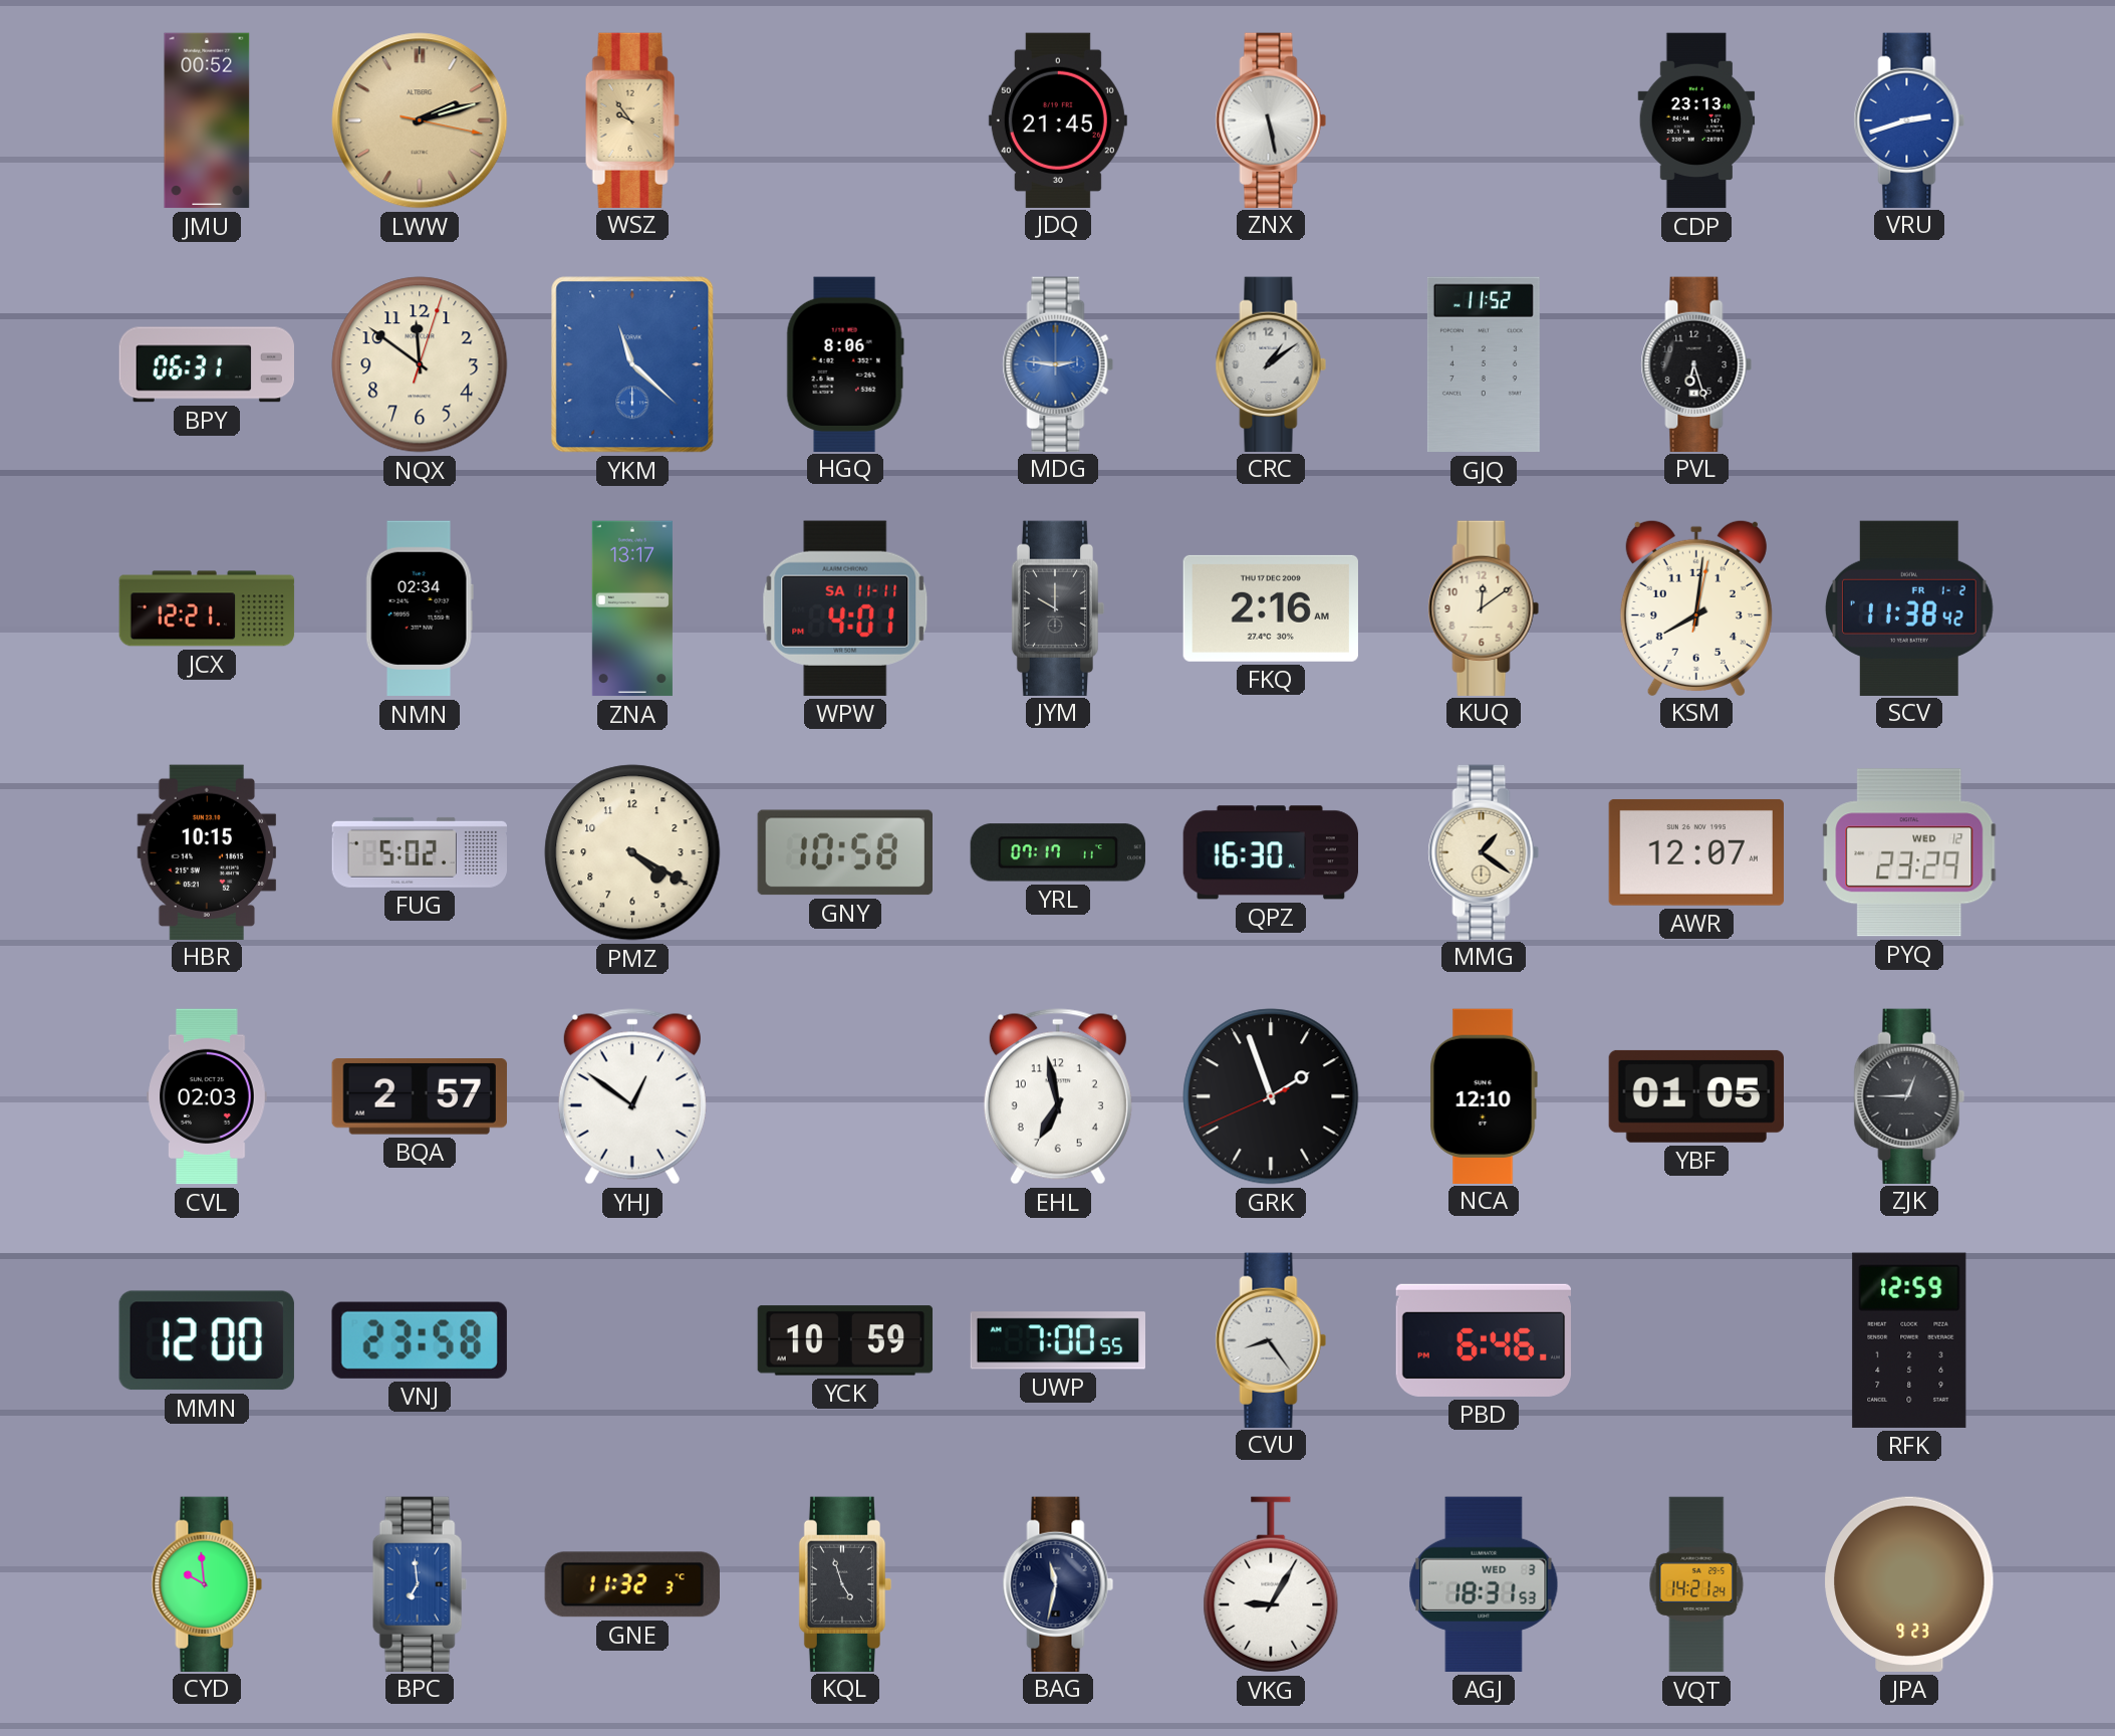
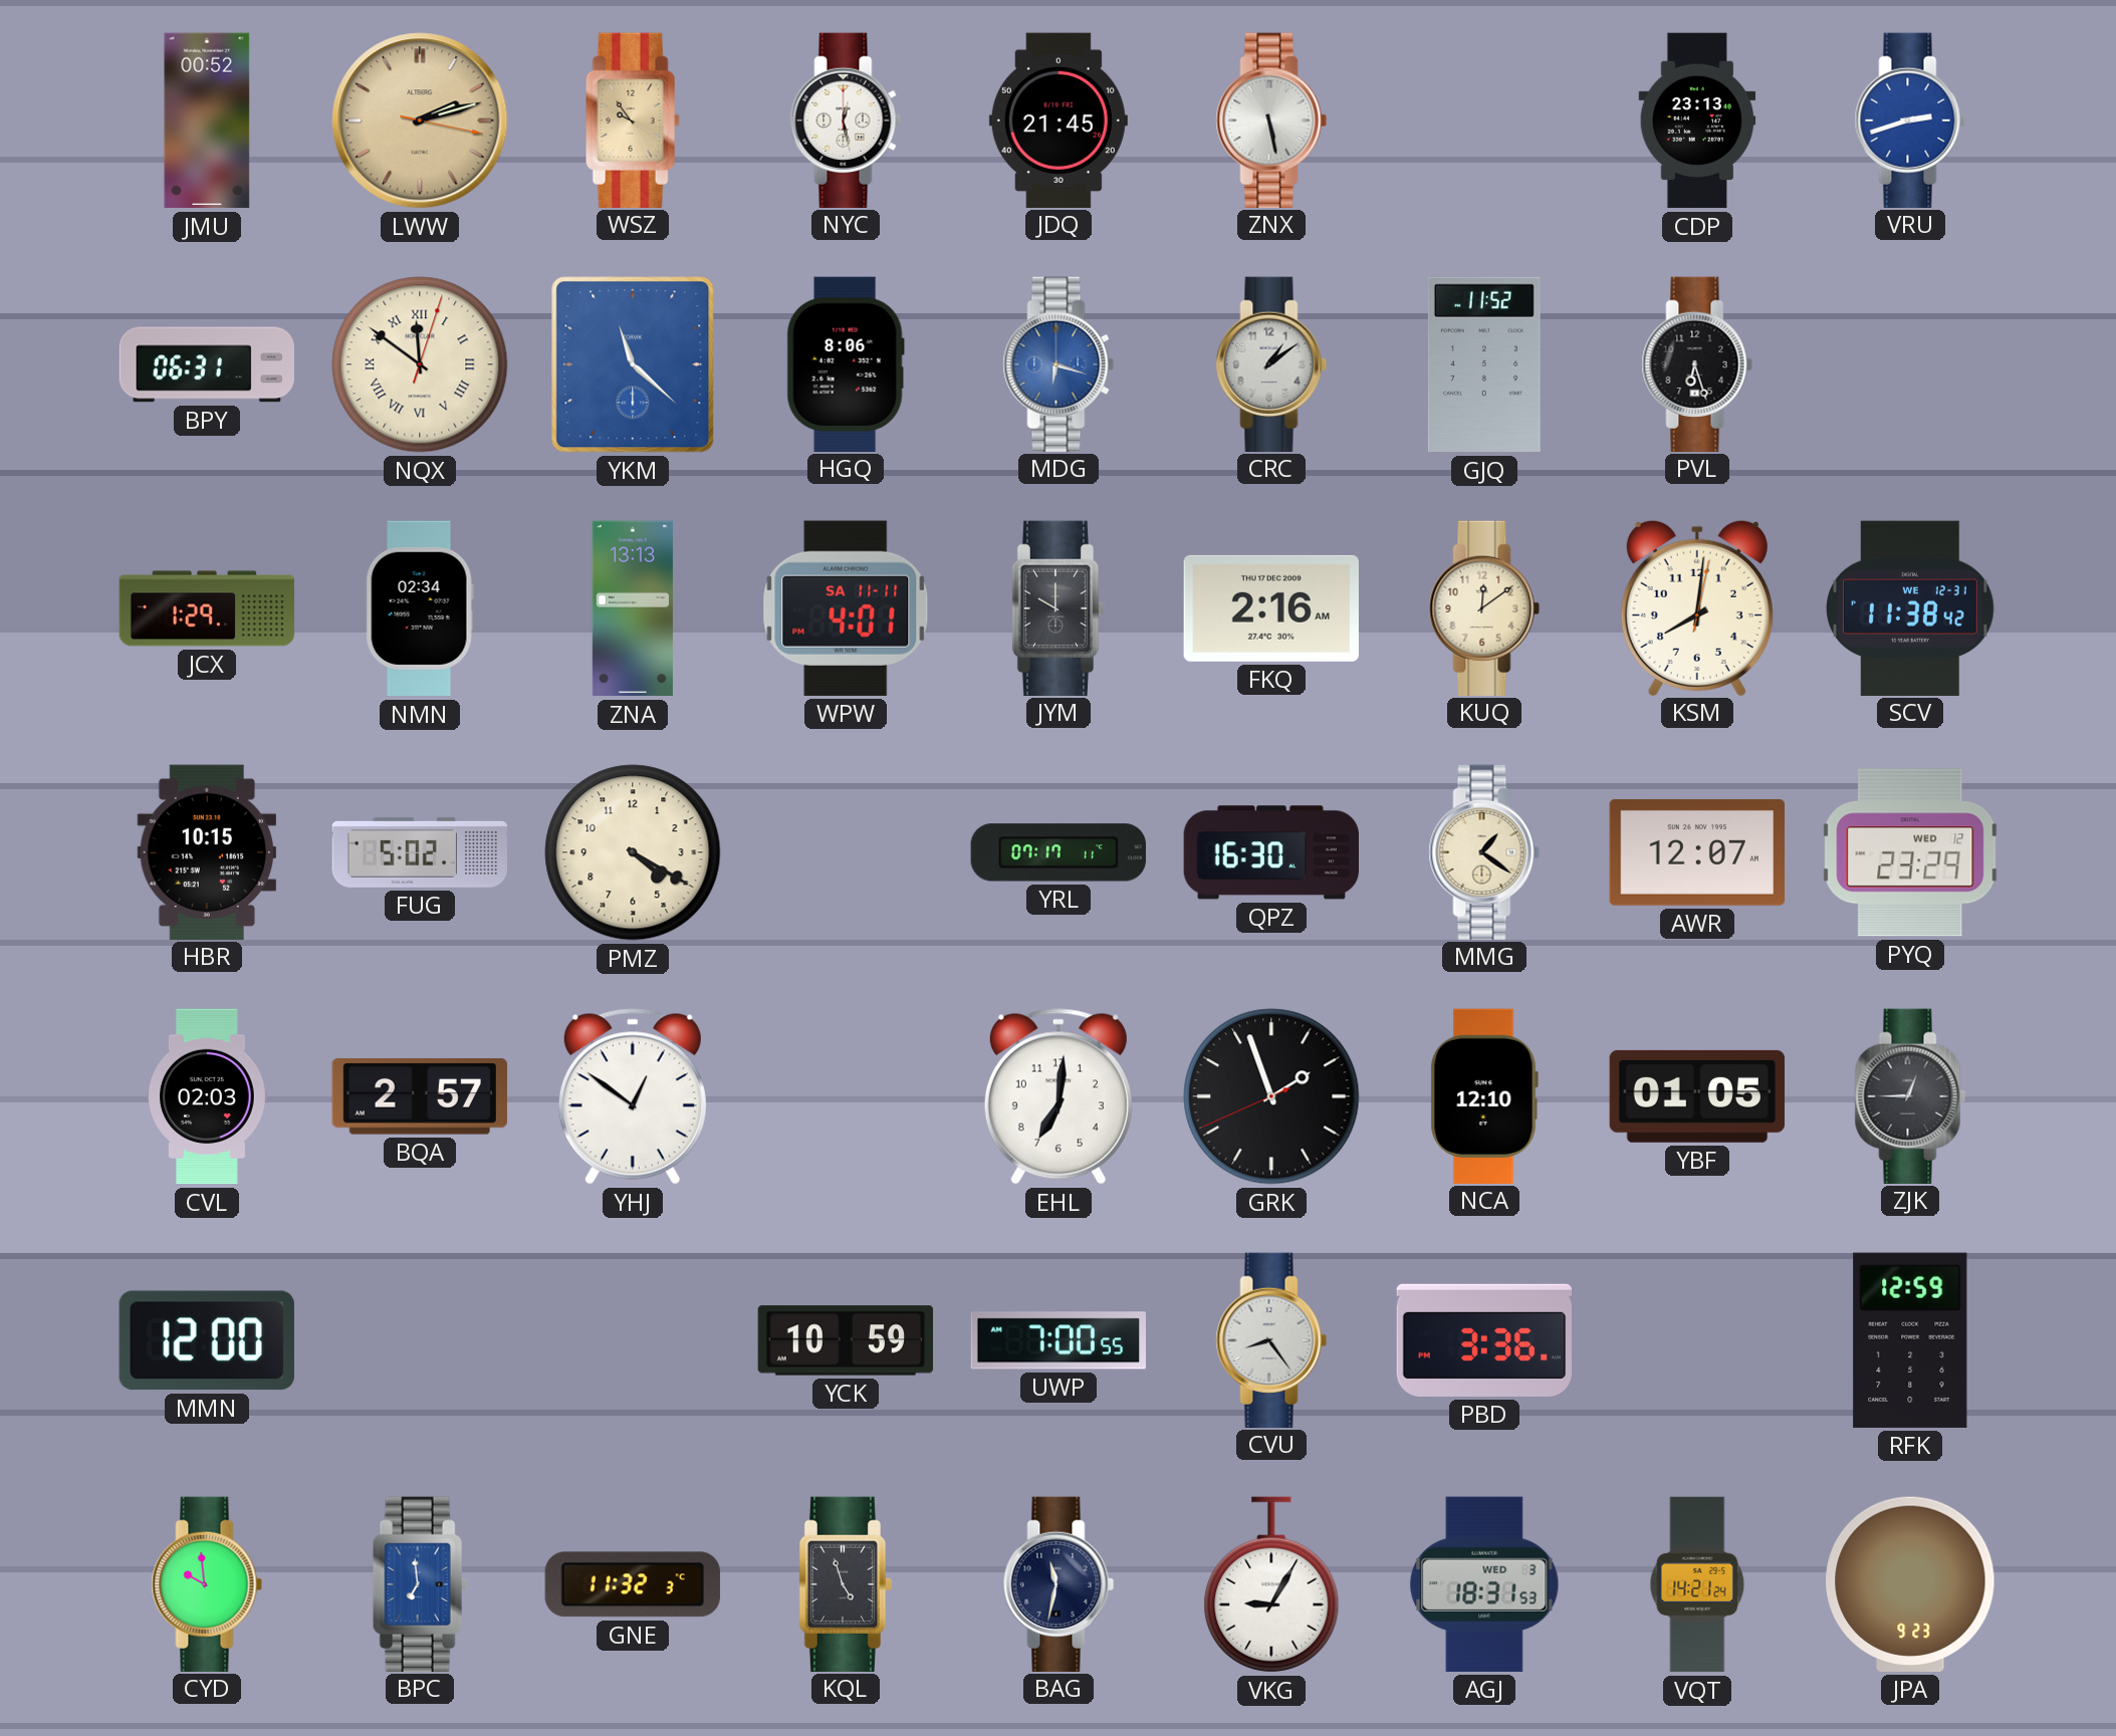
NYC: none -> 12:28 (846, 119)
NQX numerals: Arabic -> Roman (420, 364)
MDG: 2:46 -> 6:18 (1059, 363)
JCX: 12:21 -> 1:29 (207, 608)
ZNA: 13:17 -> 13:13 (633, 608)
SCV date: FR 1-2 -> WE 12-31 (1911, 607)
GNY: 10:58 -> none (844, 852)
EHL: 6:58 -> 7:01 (1059, 1096)
VNJ: 23:58 -> none (420, 1340)
PBD: 6:46 -> 3:36 (1483, 1340)
